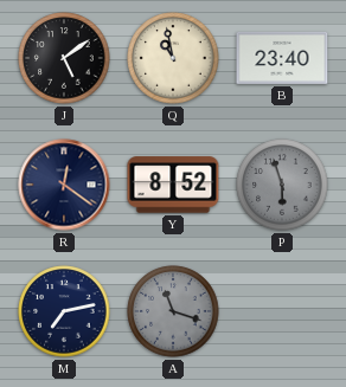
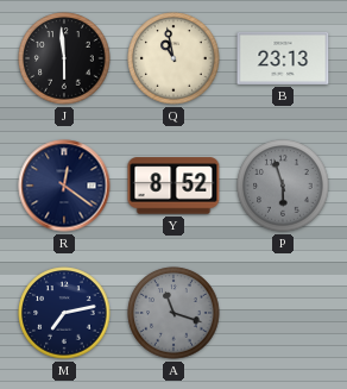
J: 5:09 -> 5:59 (64, 58)
B: 23:40 -> 23:13 (283, 58)
